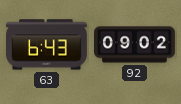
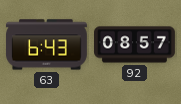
92: 09:02 -> 08:57 (135, 45)
